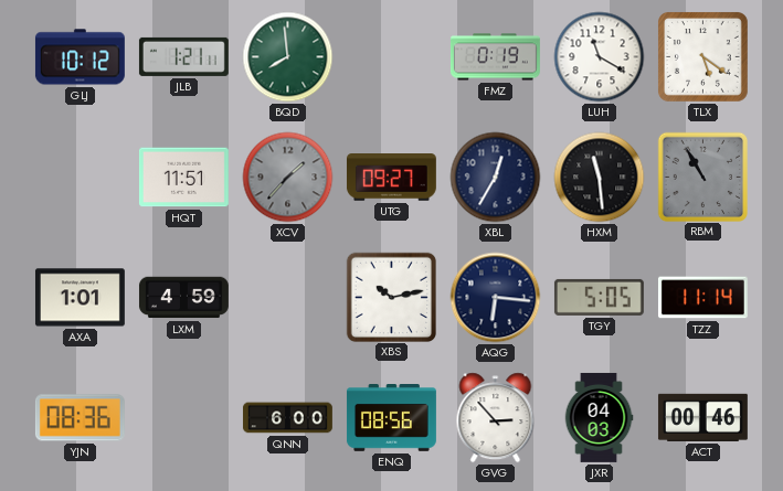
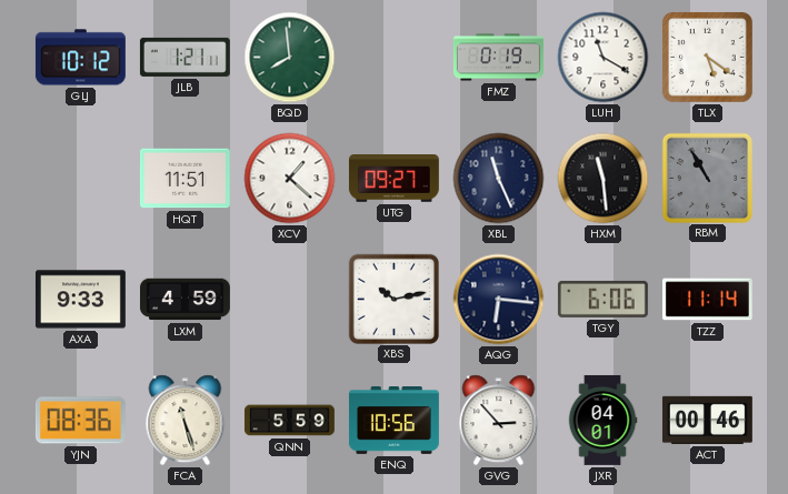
XCV: 1:37 -> 1:22 (290, 179)
XCV dial: grey -> white (290, 179)
XBL: 12:35 -> 11:26 (499, 179)
AXA: 1:01 -> 9:33 (80, 300)
TGY: 5:05 -> 6:06 (602, 299)
FCA: none -> 11:27 (186, 421)
QNN: 6:00 -> 5:59 (289, 421)
ENQ: 08:56 -> 10:56 (393, 421)
JXR: 04:03 -> 04:01 (602, 420)
